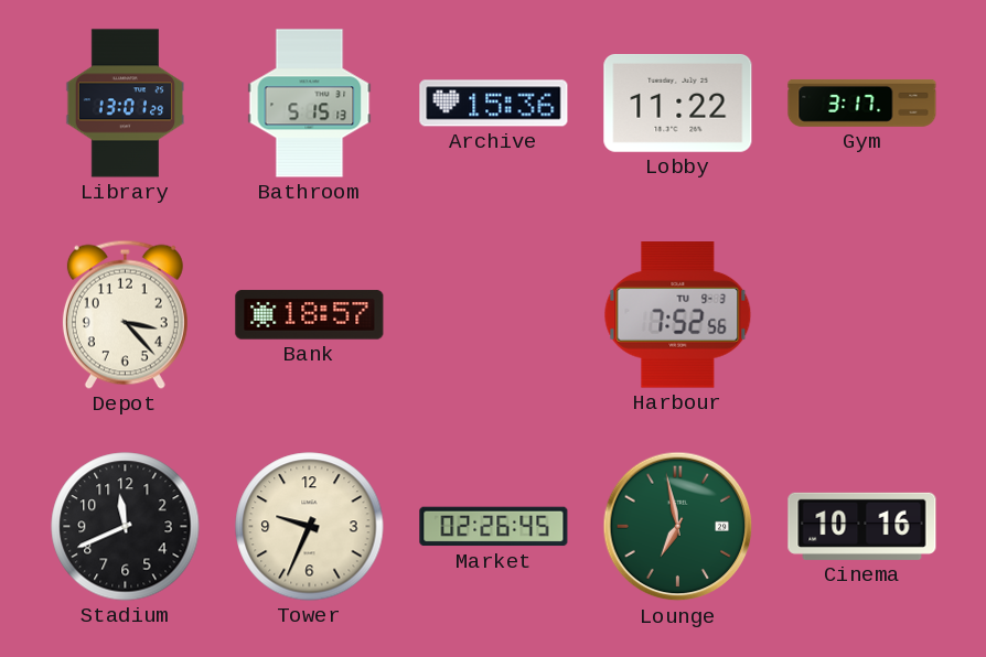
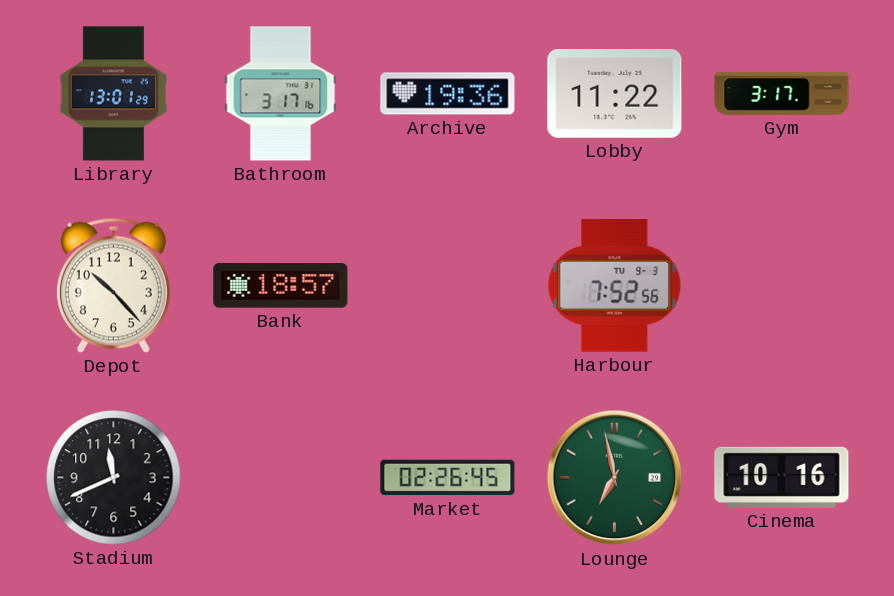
Bathroom: 5:15 -> 3:17 (281, 94)
Archive: 15:36 -> 19:36 (448, 94)
Depot: 3:23 -> 10:23 (113, 285)
Tower: 9:34 -> none (310, 527)
